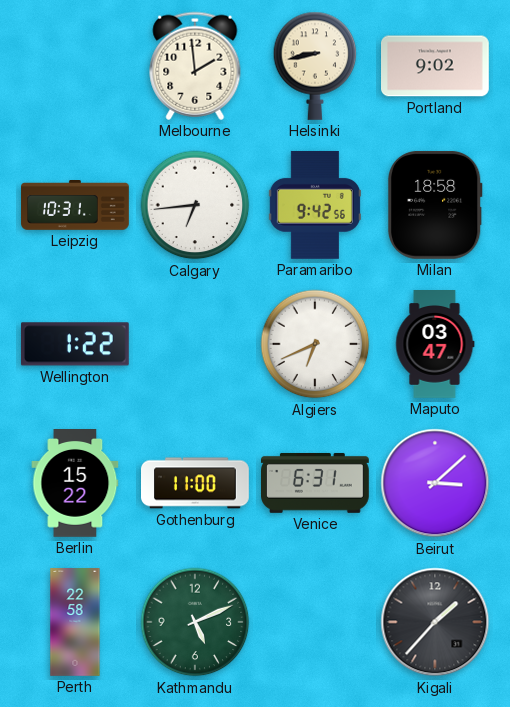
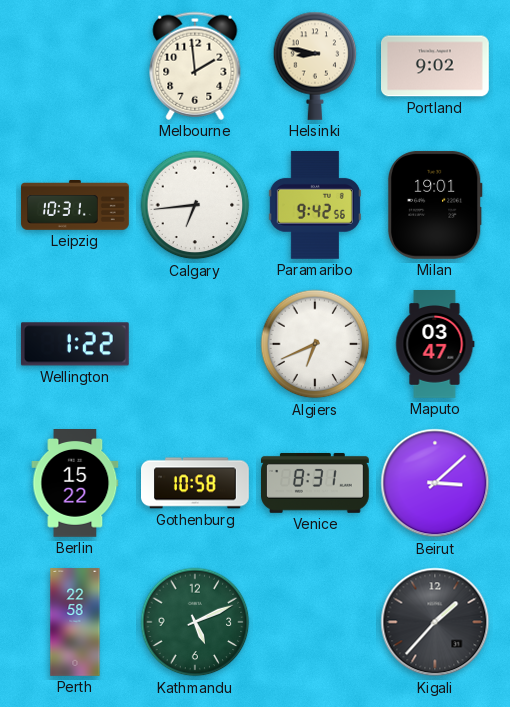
Helsinki: 8:43 -> 8:47 (315, 66)
Milan: 18:58 -> 19:01 (435, 205)
Gothenburg: 11:00 -> 10:58 (196, 483)
Venice: 6:31 -> 8:31 (316, 483)
